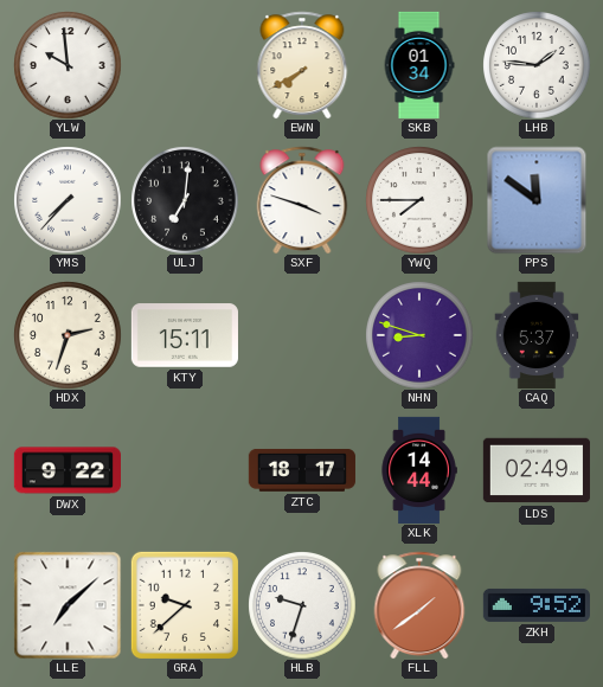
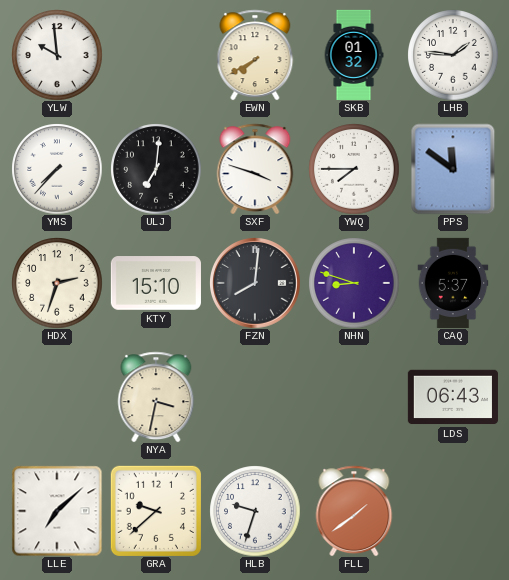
SKB: 01:34 -> 01:32 (354, 55)
KTY: 15:11 -> 15:10 (156, 283)
FZN: none -> 8:01 (255, 283)
DWX: 9:22 -> none (68, 470)
NYA: none -> 3:32 (156, 397)
ZTC: 18:17 -> none (302, 470)
XLK: 14:44 -> none (419, 469)
LDS: 02:49 -> 06:43 (453, 397)
ZKH: 9:52 -> none (537, 605)
